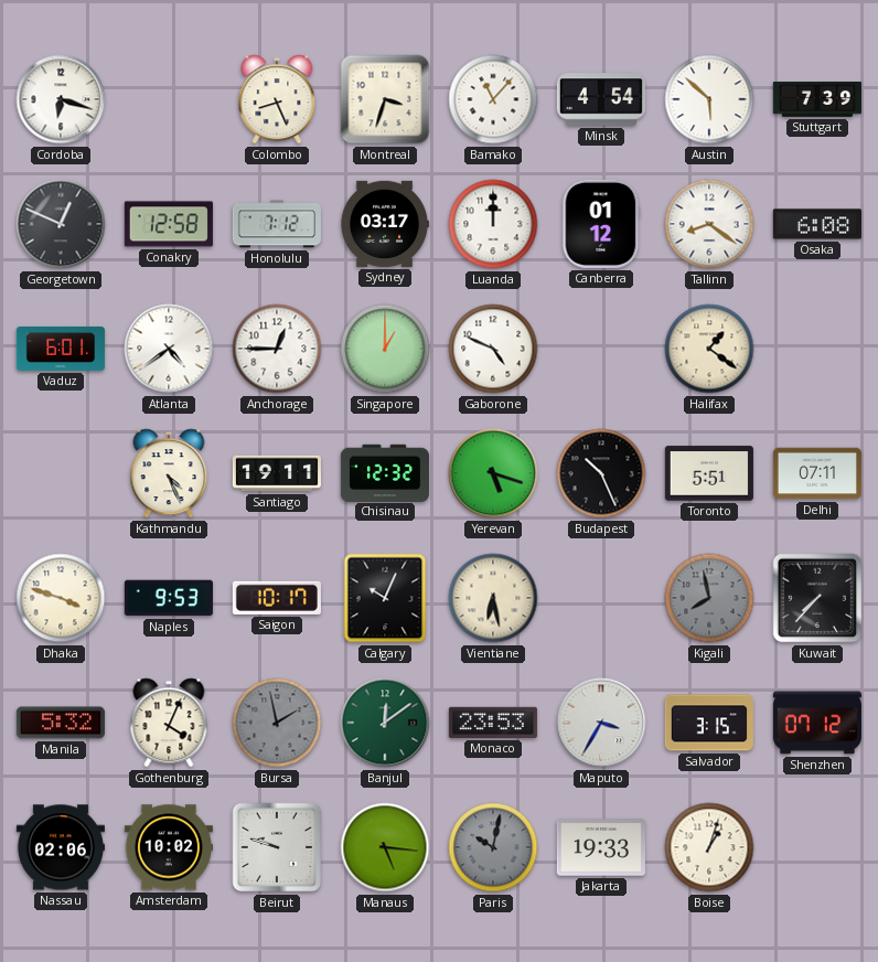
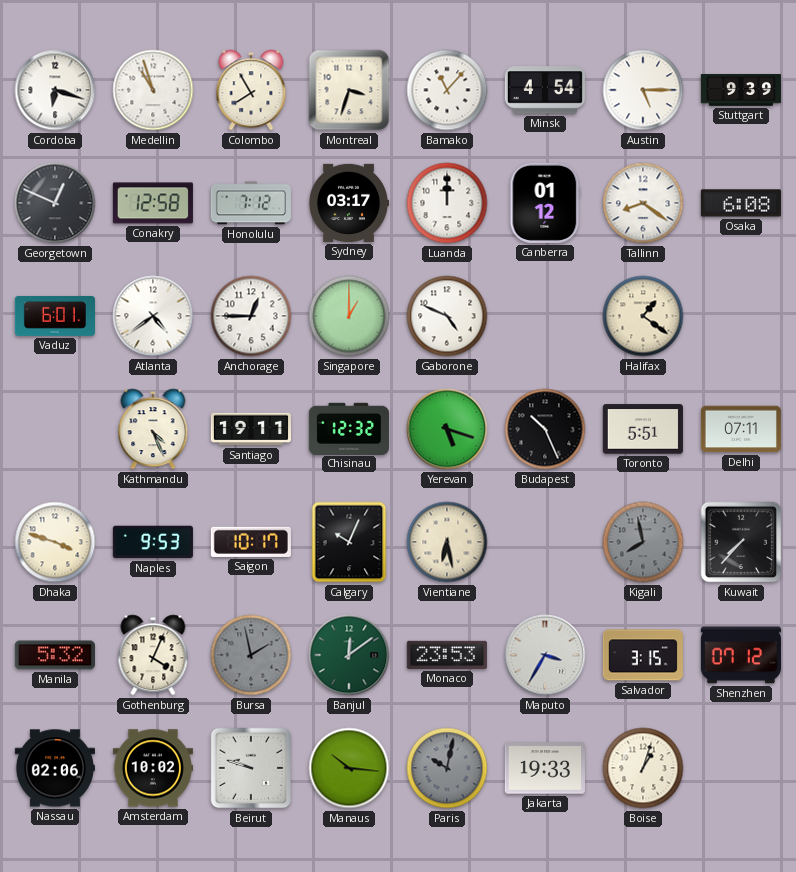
Medellin: none -> 10:57 (153, 90)
Colombo: 8:26 -> 7:55 (251, 90)
Austin: 5:52 -> 5:15 (643, 90)
Stuttgart: 7:39 -> 9:39 (741, 90)
Manaus: 5:16 -> 10:16 (349, 768)
